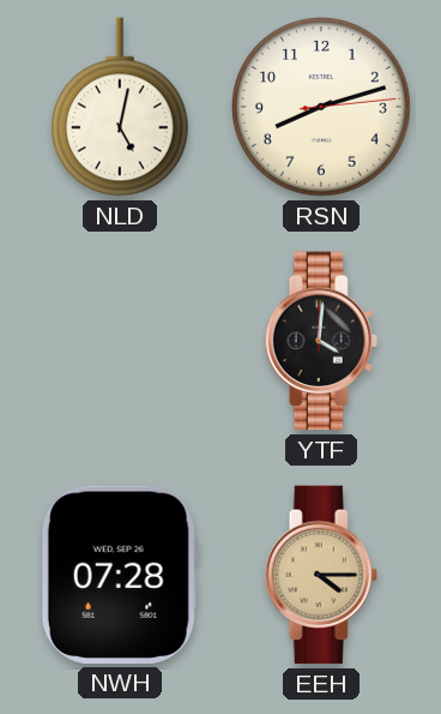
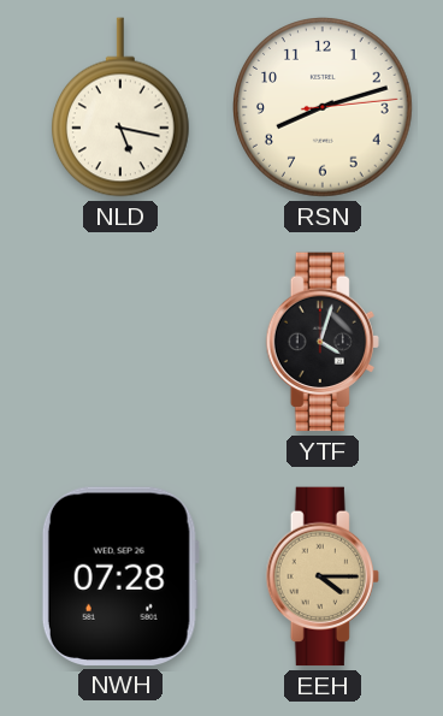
NLD: 5:02 -> 5:17 (120, 107)
YTF: 4:01 -> 4:03 (323, 342)
